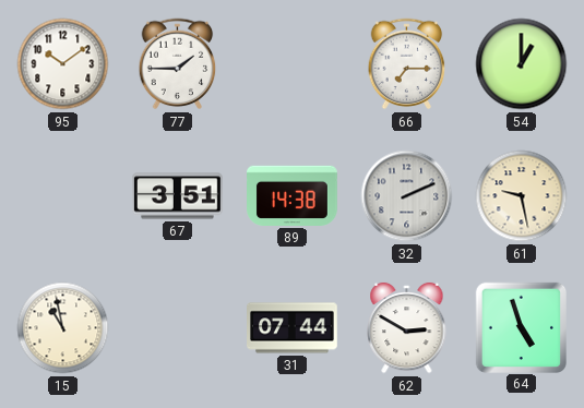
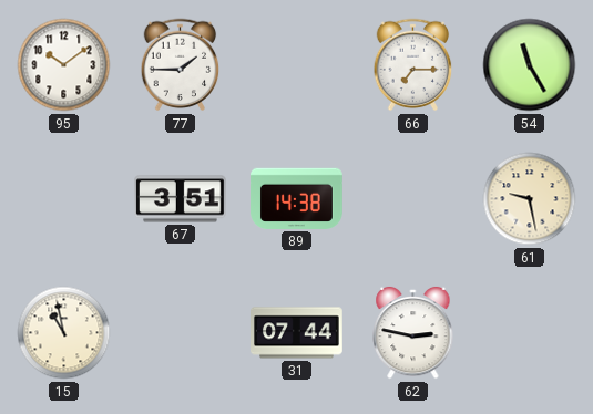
54: 1:00 -> 11:25 (530, 65)
32: 2:11 -> none (407, 196)
62: 2:50 -> 2:47 (413, 333)
64: 4:57 -> none (521, 327)
